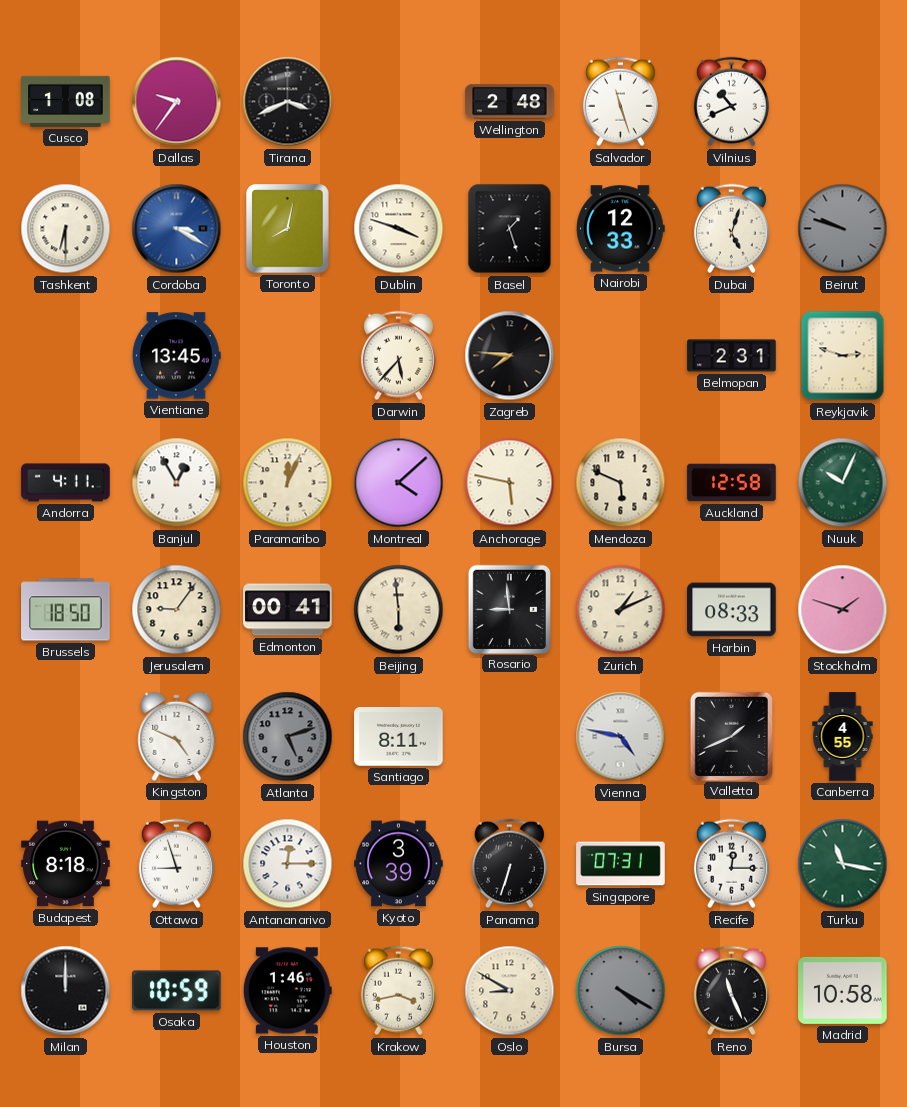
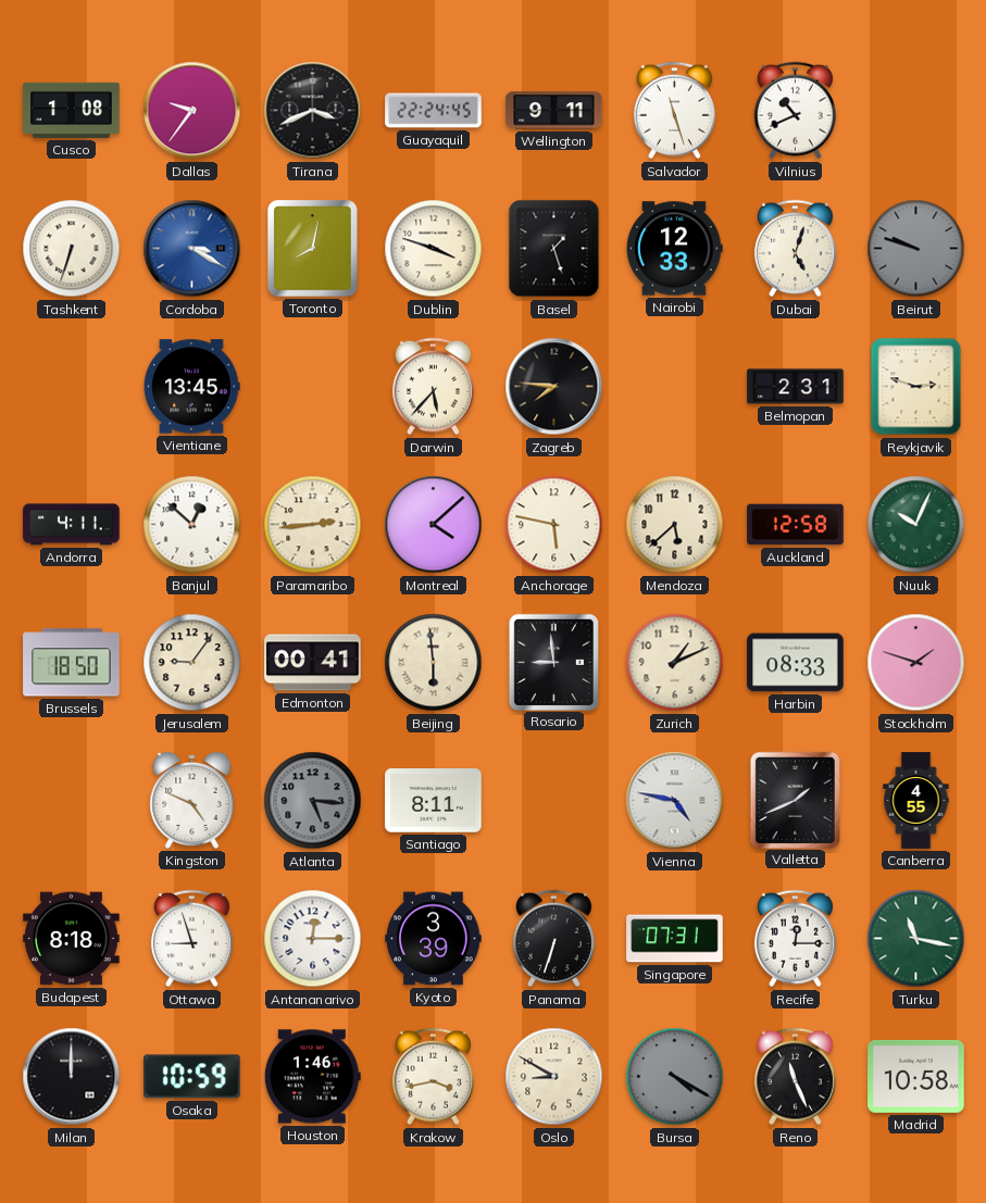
Guayaquil: none -> 22:24 (434, 111)
Wellington: 2:48 -> 9:11 (554, 111)
Tashkent: 6:30 -> 6:33 (72, 249)
Banjul: 12:55 -> 12:52 (192, 525)
Paramaribo: 12:04 -> 2:44 (313, 525)
Mendoza: 5:49 -> 5:38 (675, 525)
Atlanta: 5:12 -> 5:16 (313, 801)
